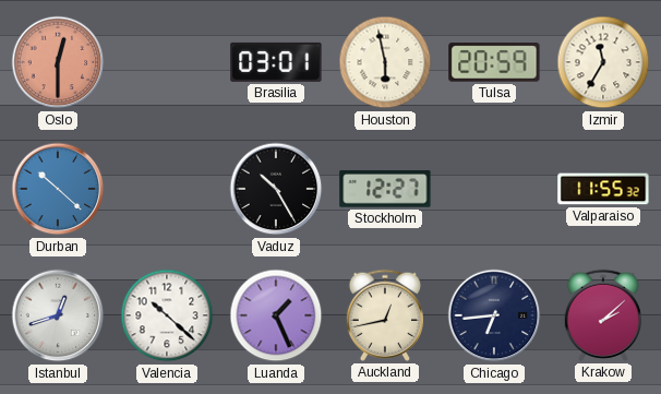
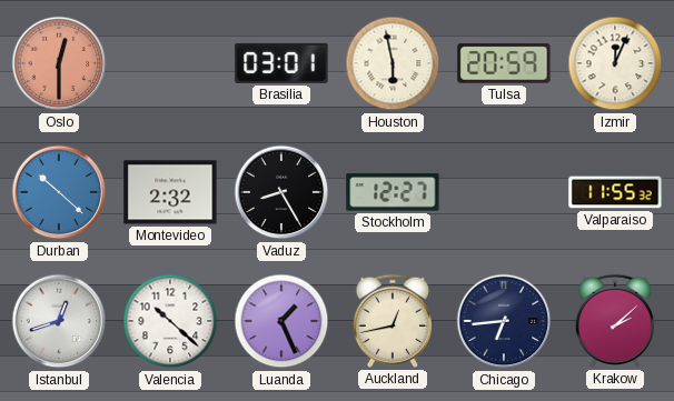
Izmir: 11:35 -> 12:04 (615, 63)
Montevideo: none -> 2:32 (170, 192)
Vaduz: 10:25 -> 8:25 (281, 192)
